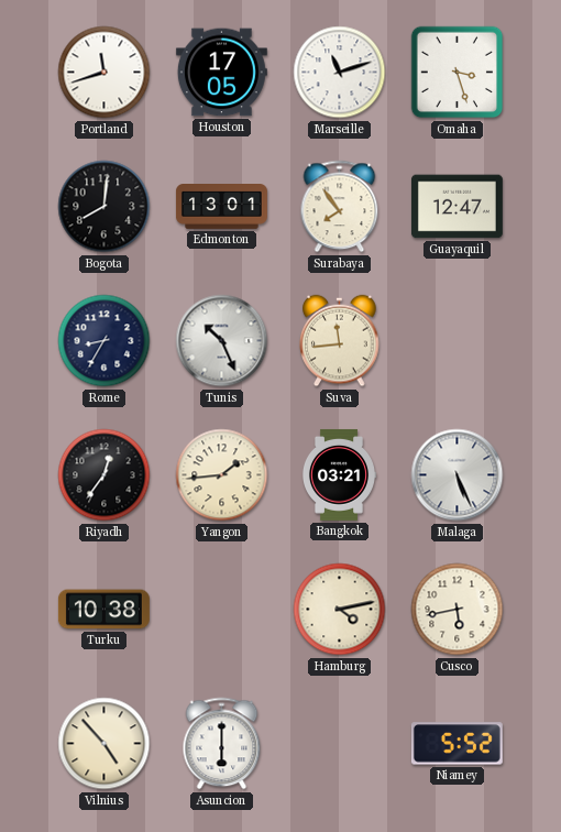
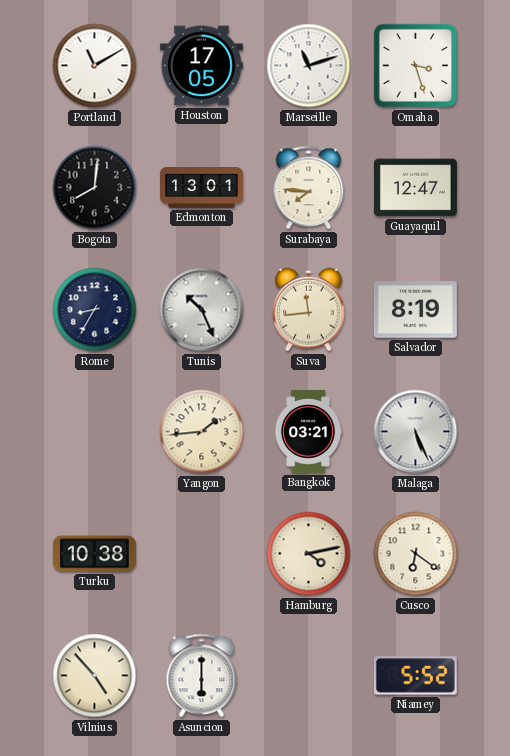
Portland: 11:42 -> 11:10 (95, 66)
Surabaya: 7:54 -> 7:46 (309, 188)
Salvador: none -> 8:19 (415, 310)
Riyadh: 12:36 -> none (105, 475)
Cusco: 5:43 -> 6:21 (416, 554)
